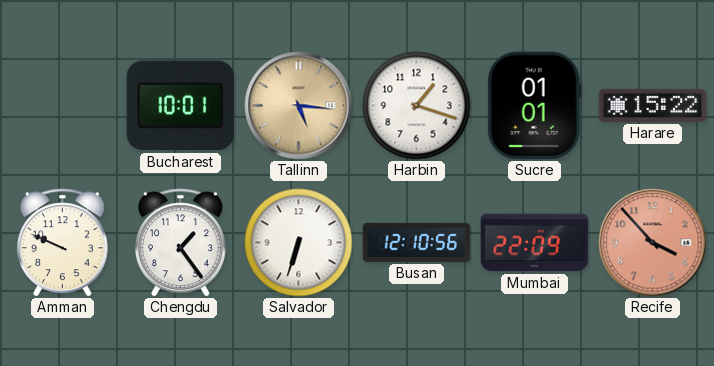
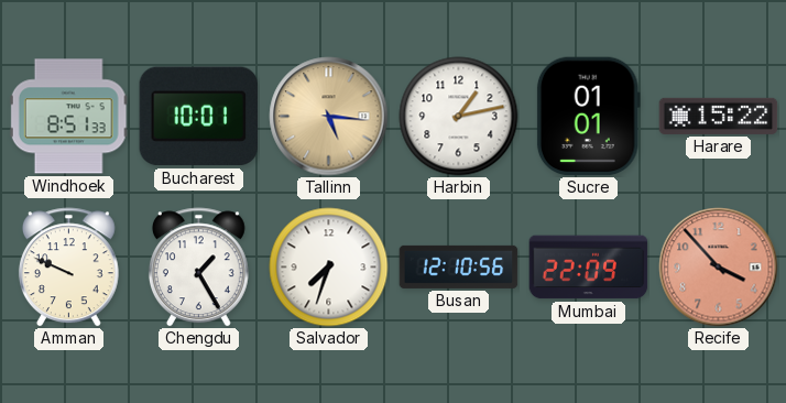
Windhoek: none -> 8:51 (68, 117)
Harbin: 1:18 -> 1:13 (459, 117)
Chengdu: 1:24 -> 1:25 (198, 268)
Salvador: 6:33 -> 7:33 (329, 268)
